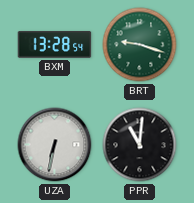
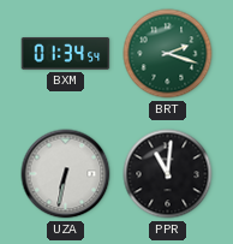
BXM: 13:28 -> 01:34 (66, 54)
BRT: 9:18 -> 2:18 (168, 54)
